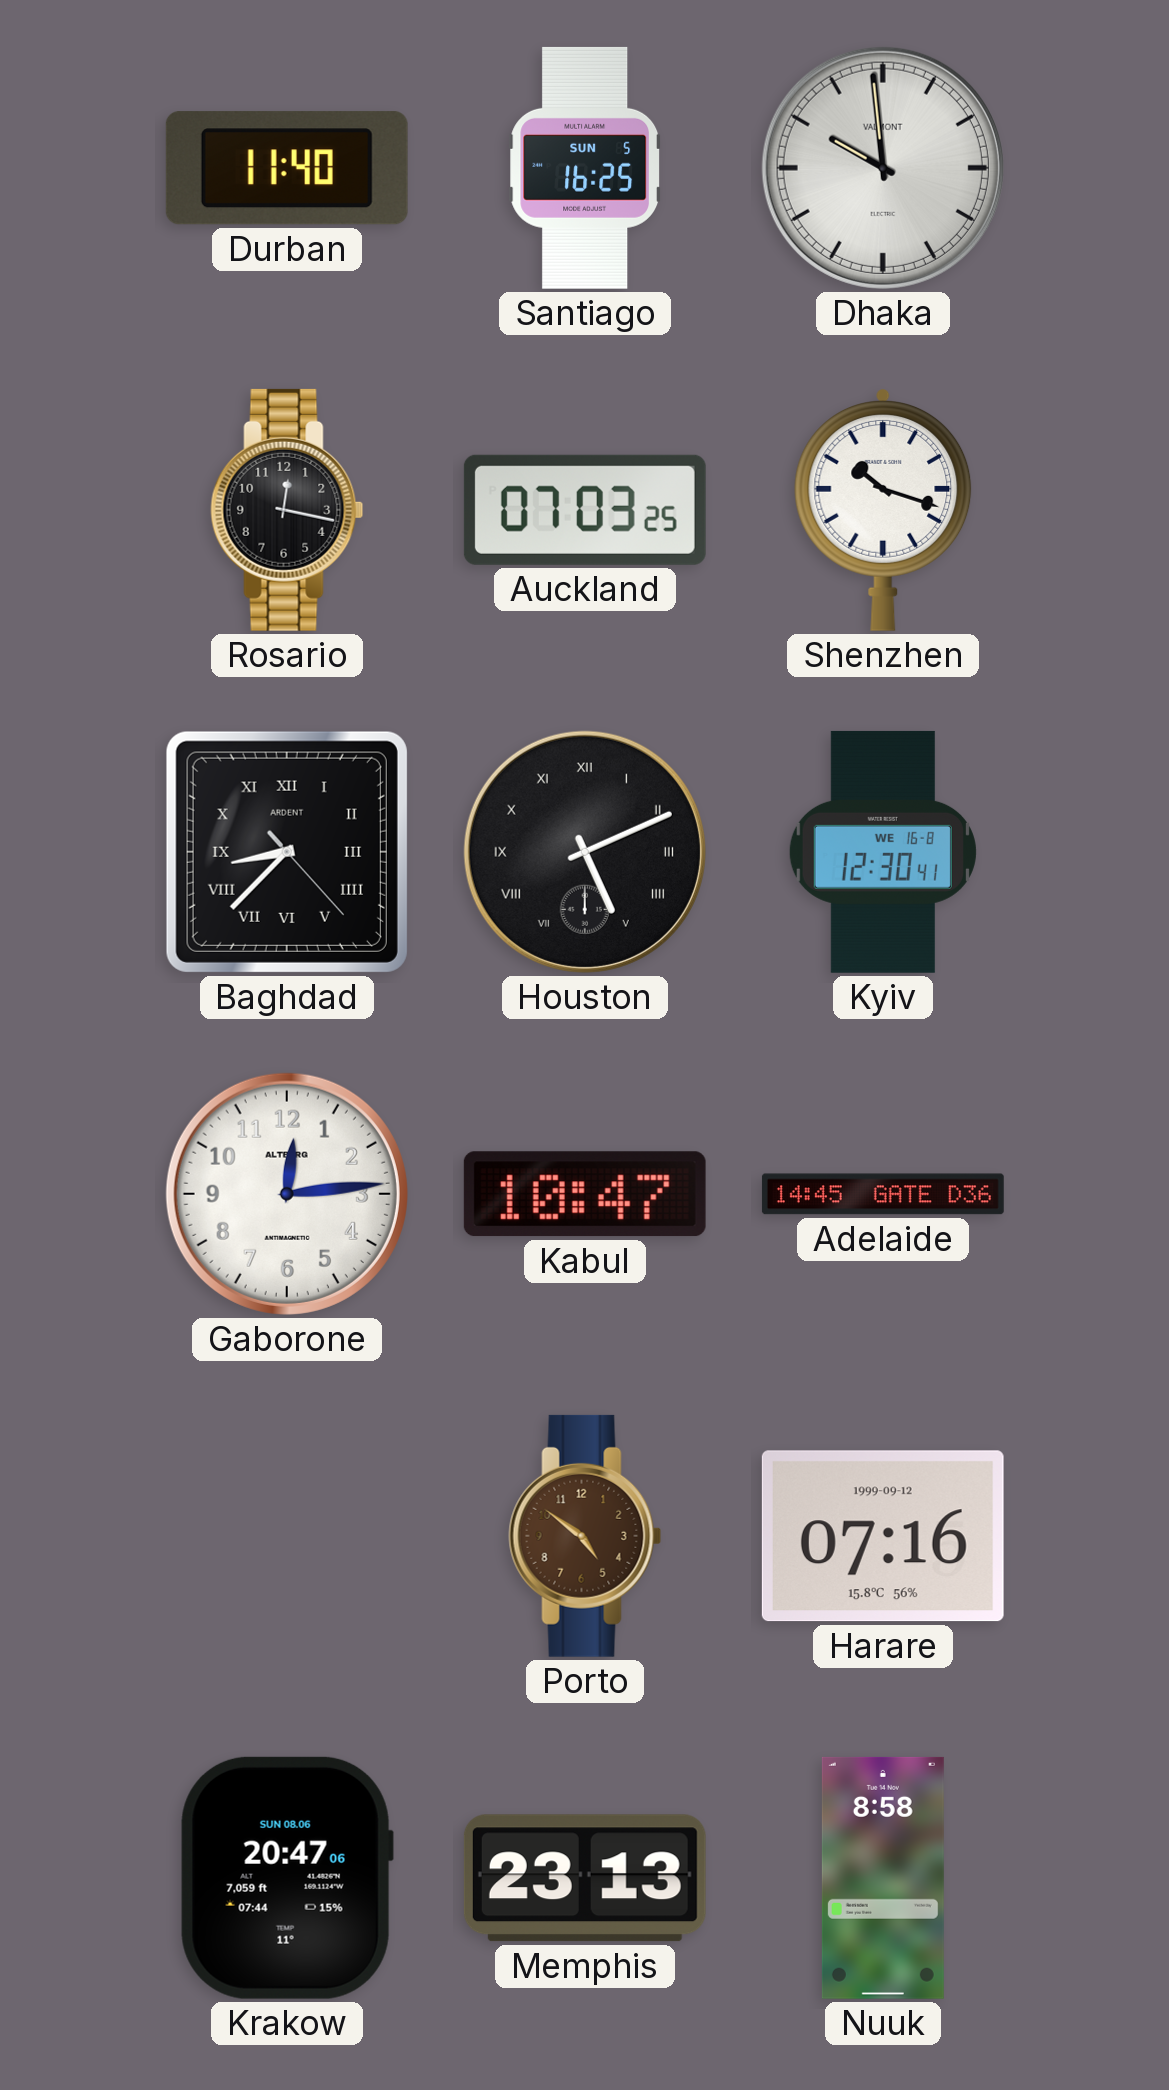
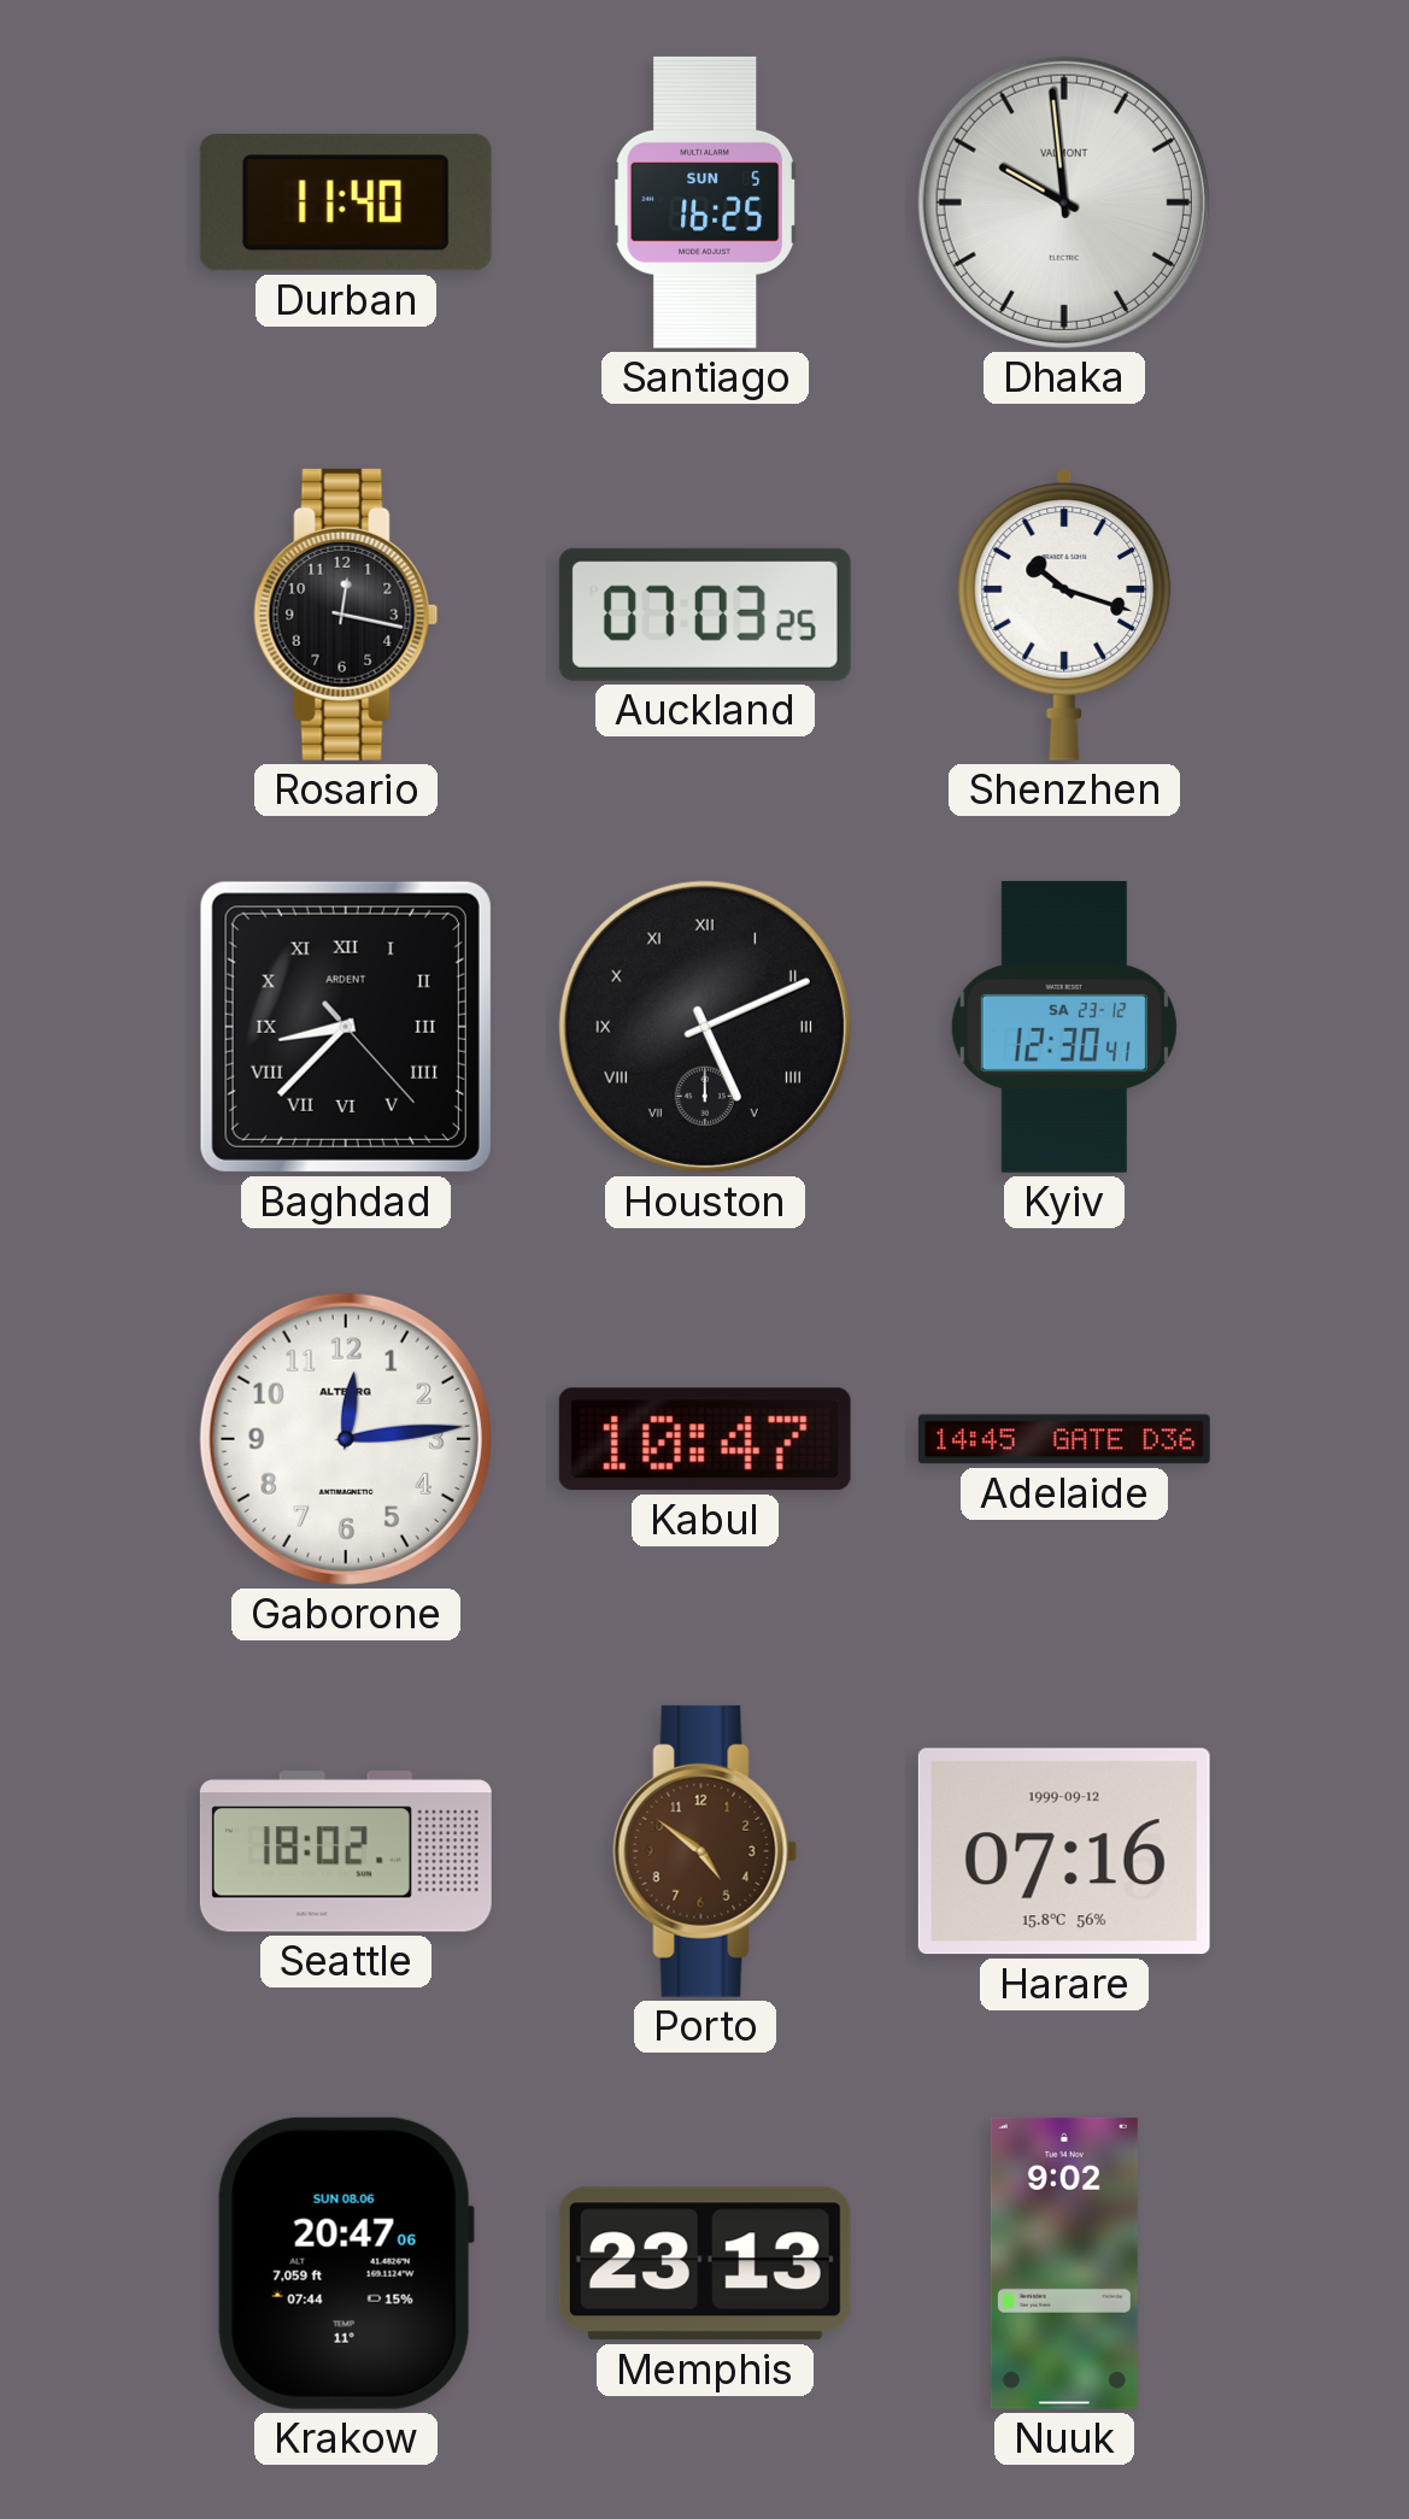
Kyiv date: WE 16-8 -> SA 23-12 (1064, 1027)
Seattle: none -> 18:02 (346, 1851)
Nuuk: 8:58 -> 9:02 (1064, 2263)
